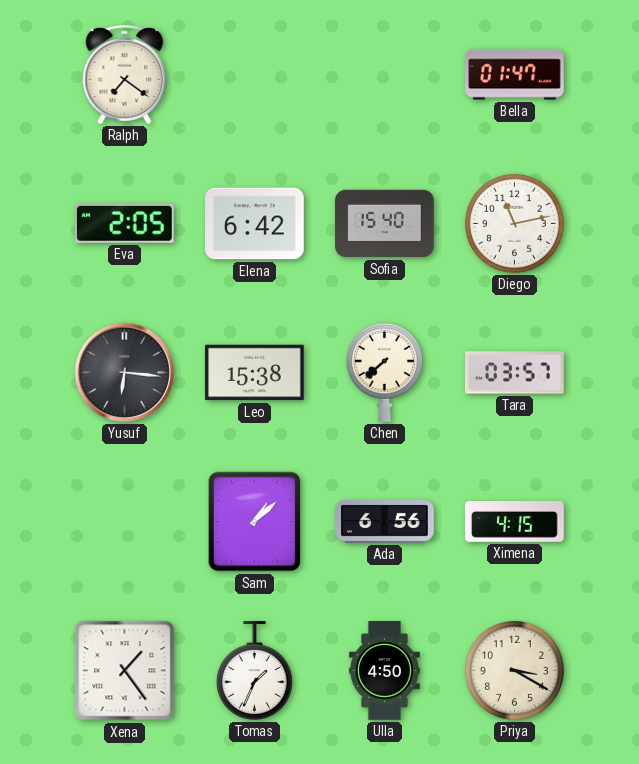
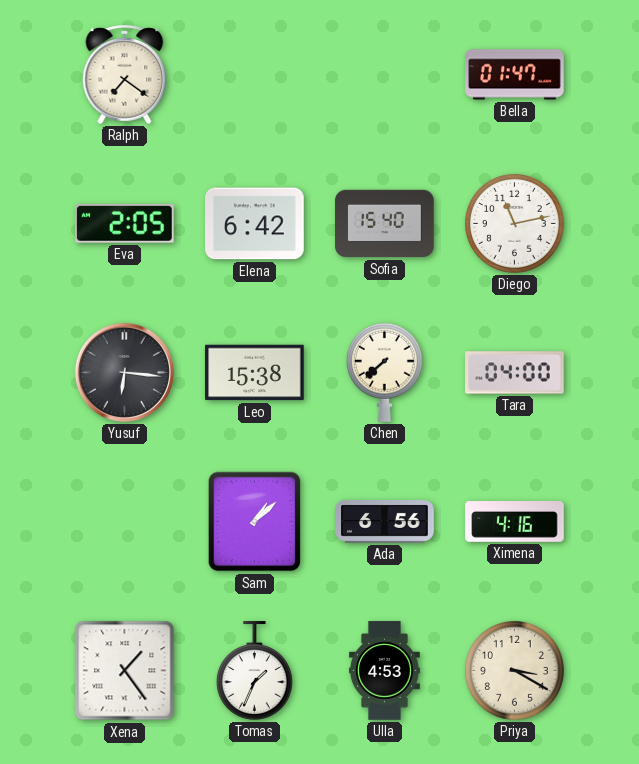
Tara: 03:57 -> 04:00 (515, 373)
Ximena: 4:15 -> 4:16 (515, 522)
Ulla: 4:50 -> 4:53 (384, 671)
